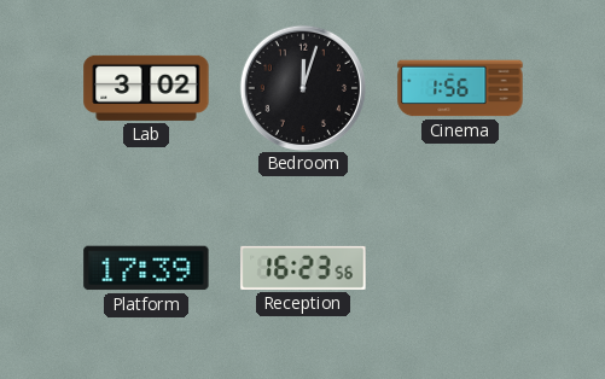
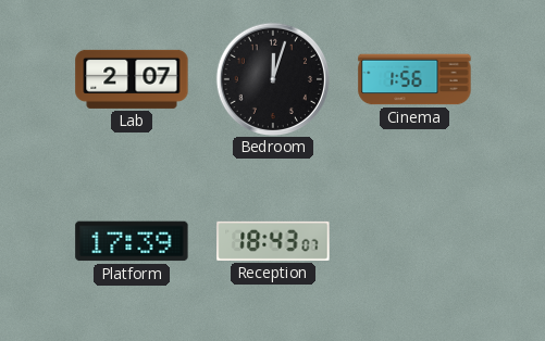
Lab: 3:02 -> 2:07 (132, 79)
Reception: 16:23 -> 18:43 (273, 241)
